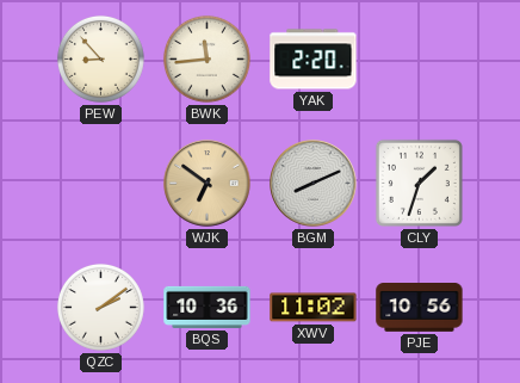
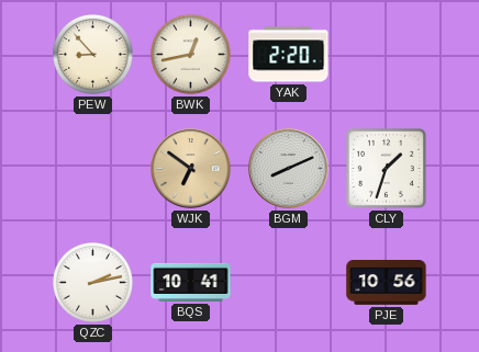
BWK: 11:44 -> 12:43 (190, 54)
QZC: 2:09 -> 2:13 (92, 282)
BQS: 10:36 -> 10:41 (191, 282)
XWV: 11:02 -> none (314, 308)
